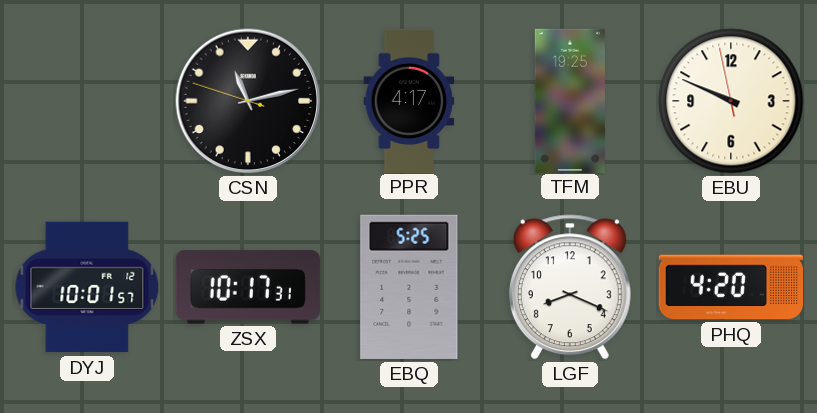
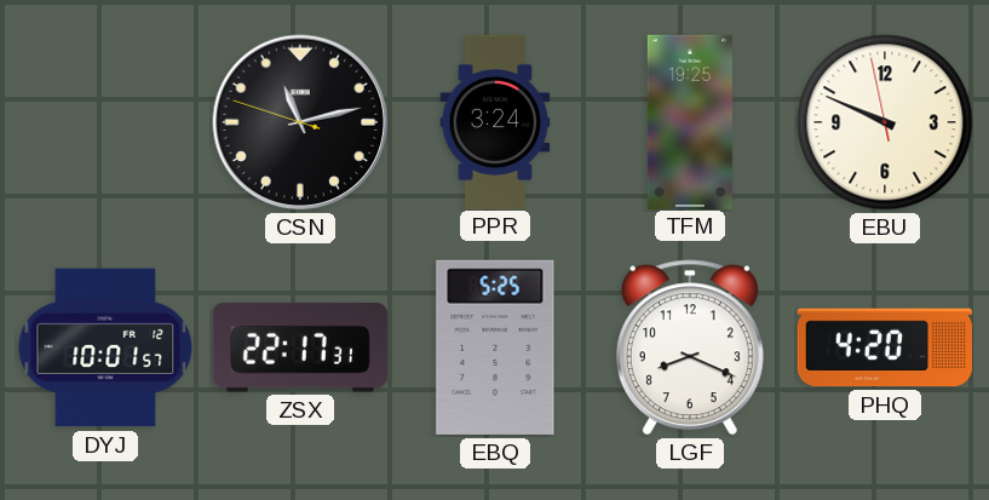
PPR: 4:17 -> 3:24 (495, 121)
ZSX: 10:17 -> 22:17 (300, 347)
